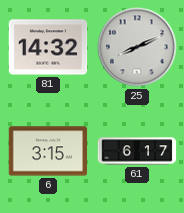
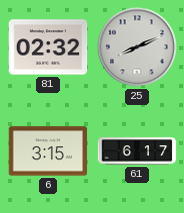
81: 14:32 -> 02:32 (48, 47)
